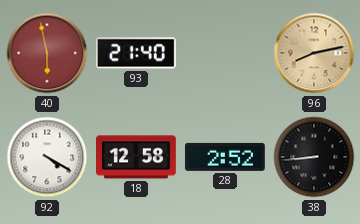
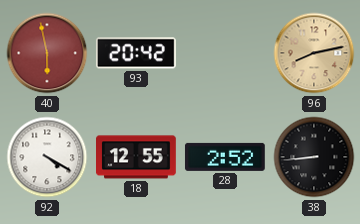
93: 21:40 -> 20:42 (136, 53)
18: 12:58 -> 12:55 (137, 157)
